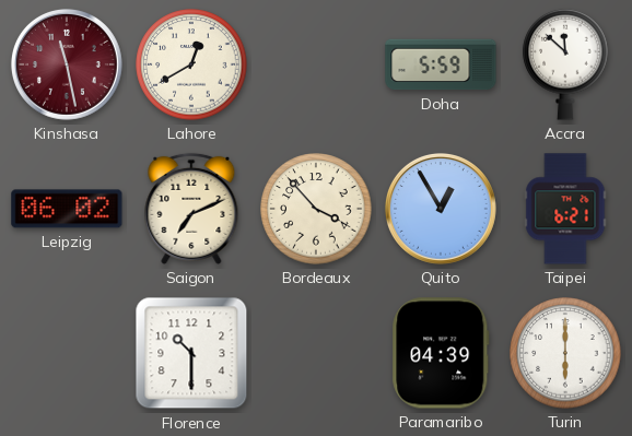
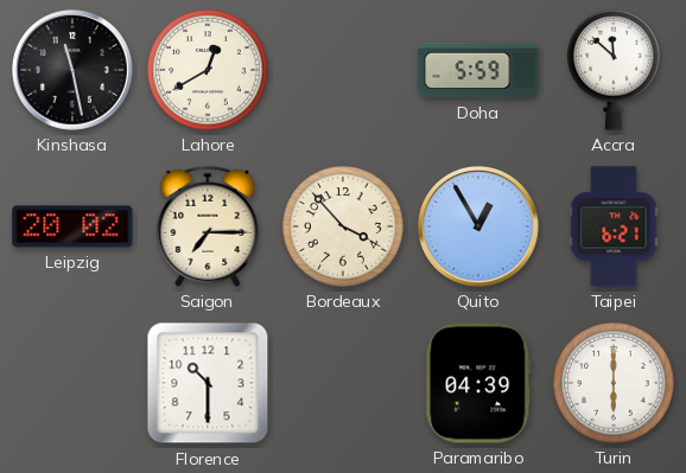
Kinshasa dial: burgundy -> black (72, 70)
Leipzig: 06:02 -> 20:02 (72, 226)
Saigon: 7:11 -> 7:15 (208, 226)
